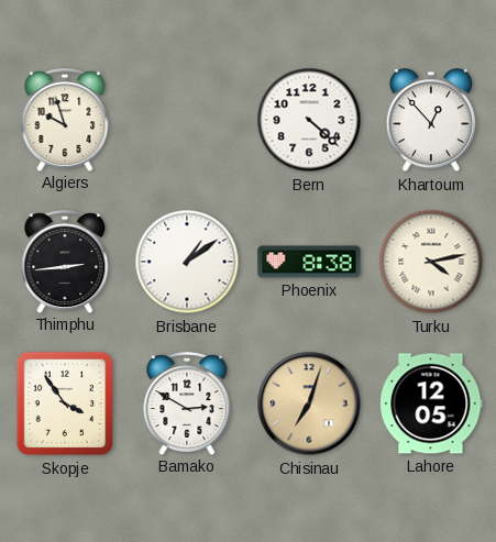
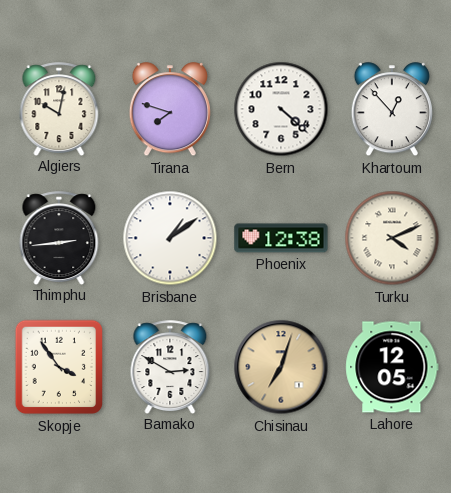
Algiers: 9:57 -> 10:02 (59, 109)
Tirana: none -> 7:48 (170, 110)
Phoenix: 8:38 -> 12:38 (281, 238)
Turku: 4:13 -> 4:11 (392, 238)
